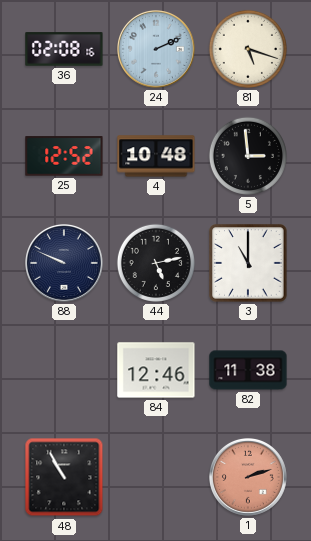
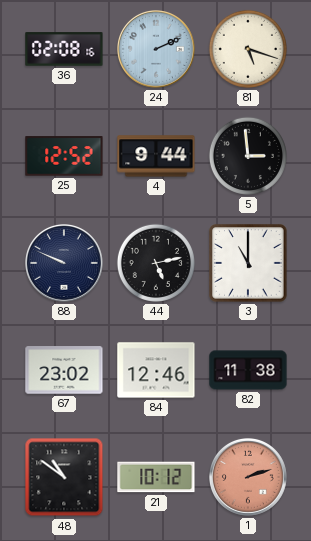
4: 10:48 -> 9:44 (156, 156)
67: none -> 23:02 (64, 370)
48: 10:55 -> 10:51 (64, 477)
21: none -> 10:12 (156, 477)
